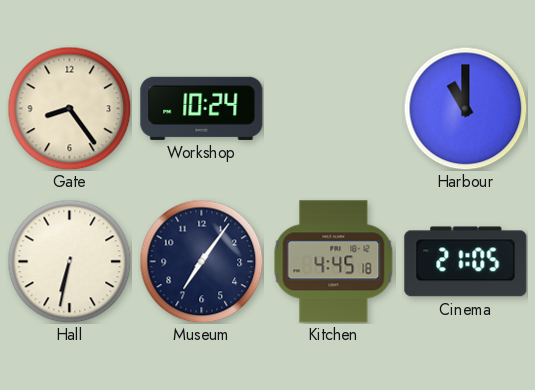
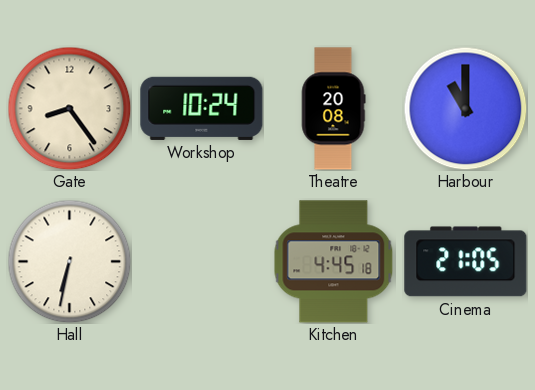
Theatre: none -> 20:08 (333, 109)
Museum: 7:06 -> none (201, 261)
